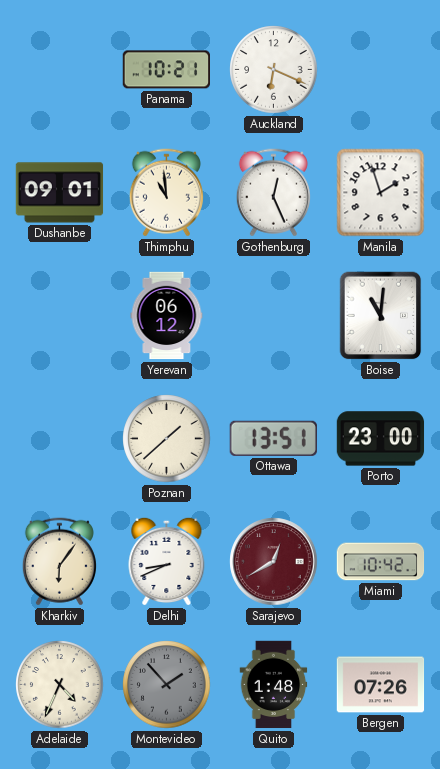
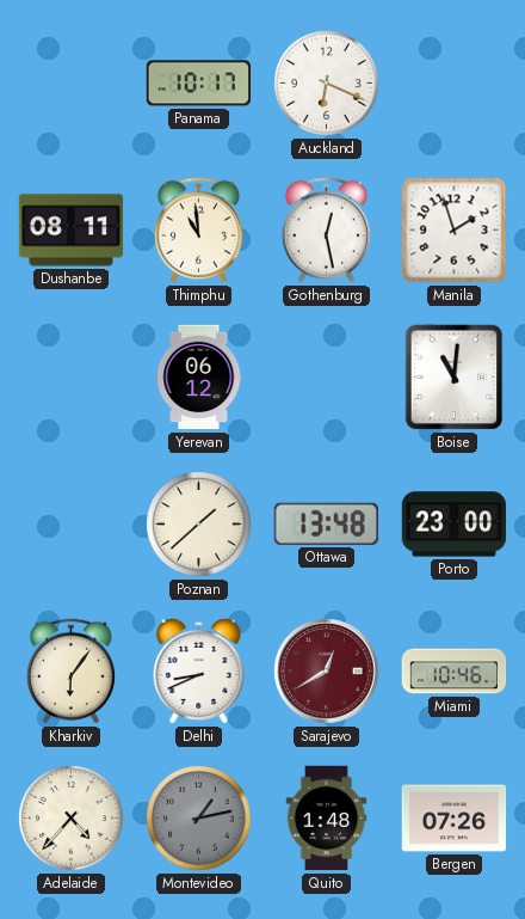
Panama: 10:21 -> 10:17 (198, 84)
Dushanbe: 09:01 -> 08:11 (72, 231)
Gothenburg: 12:26 -> 12:28 (326, 231)
Ottawa: 13:51 -> 13:48 (326, 523)
Miami: 10:42 -> 10:46 (455, 672)
Adelaide: 4:34 -> 4:37 (72, 819)
Montevideo: 1:53 -> 1:13 (199, 819)
